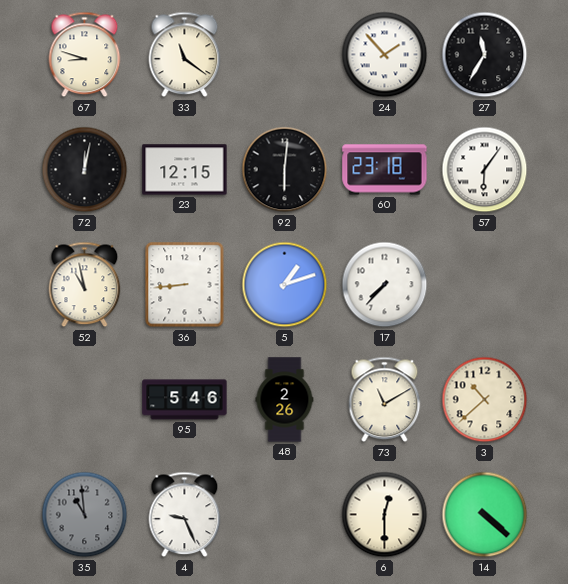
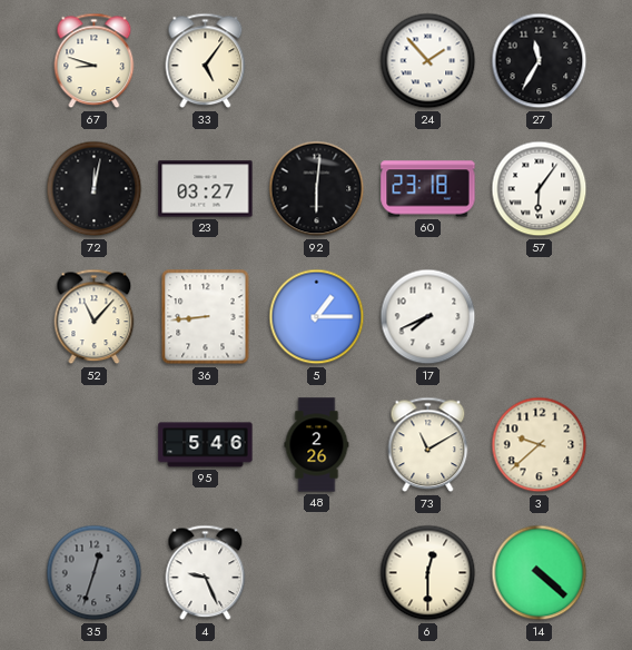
33: 11:21 -> 5:06 (206, 61)
23: 12:15 -> 03:27 (206, 189)
52: 10:58 -> 11:07 (95, 317)
5: 1:12 -> 1:15 (317, 317)
17: 7:37 -> 7:41 (428, 317)
3: 10:38 -> 9:38 (540, 445)
35: 10:59 -> 12:33 (95, 573)
